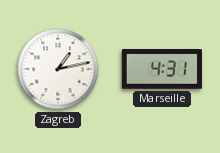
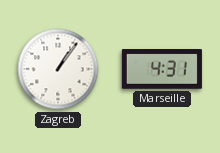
Zagreb: 1:13 -> 1:06 (58, 69)
